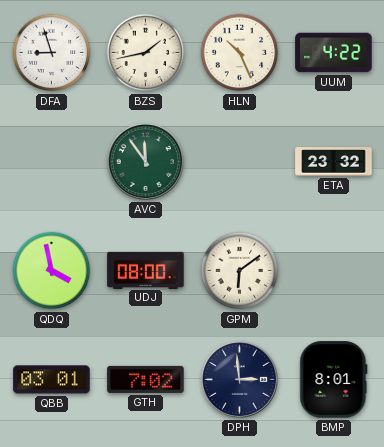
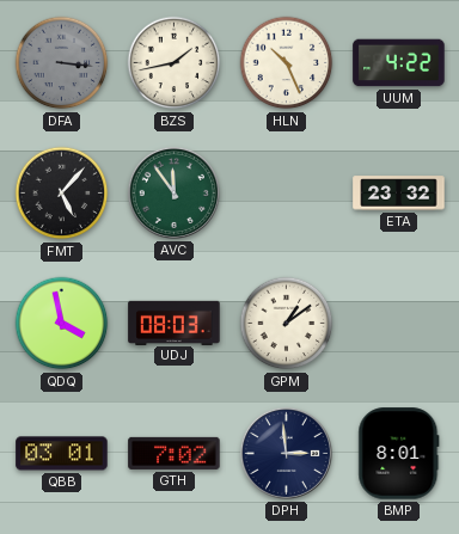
DFA: 8:57 -> 3:16 (62, 63)
DFA dial: white -> grey (62, 63)
FMT: none -> 5:07 (62, 194)
UDJ: 08:00 -> 08:03 (175, 323)
GPM: 6:09 -> 1:09 (287, 324)
